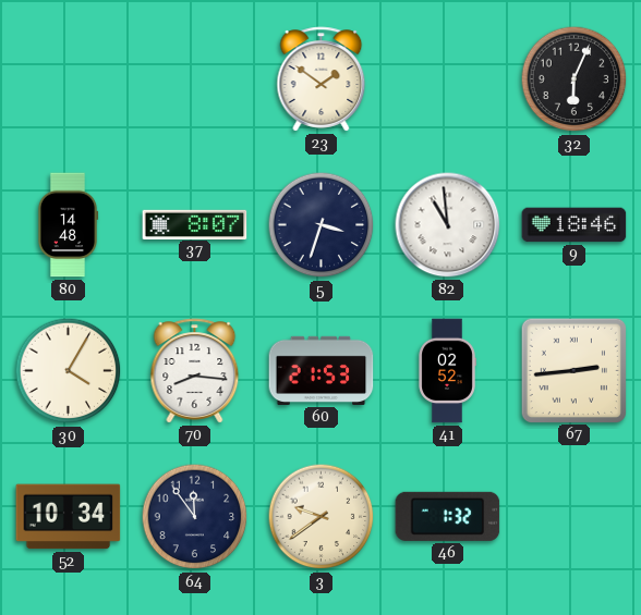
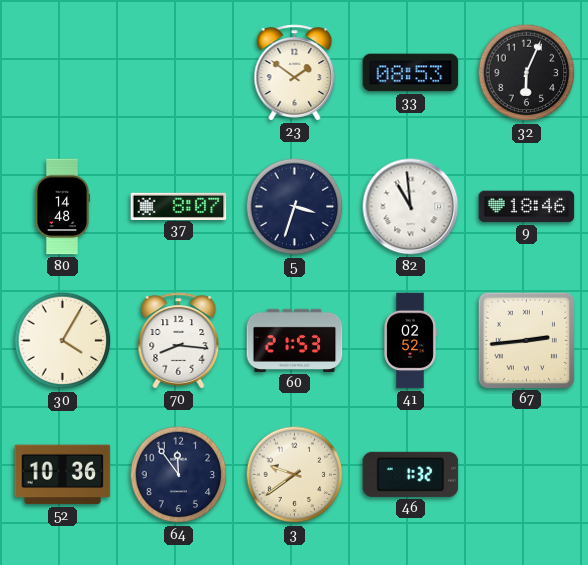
33: none -> 08:53 (411, 73)
52: 10:34 -> 10:36 (63, 475)
